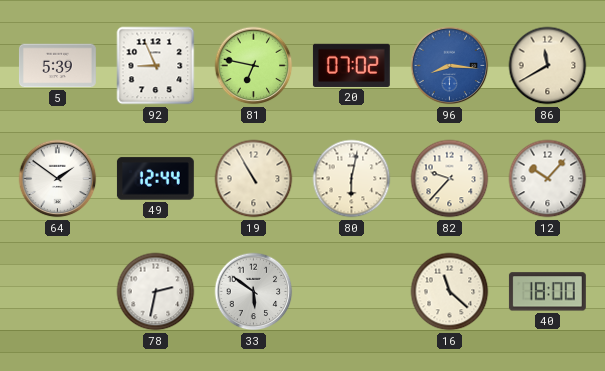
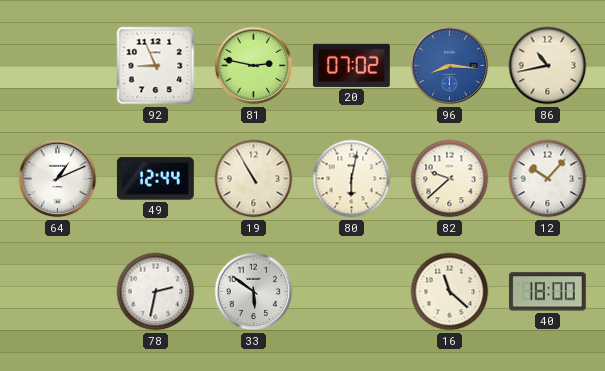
5: 5:39 -> none (57, 66)
81: 6:47 -> 2:47 (254, 66)
86: 11:40 -> 10:43 (548, 66)
64: 1:51 -> 1:11 (58, 179)
82: 9:37 -> 9:38 (450, 179)
